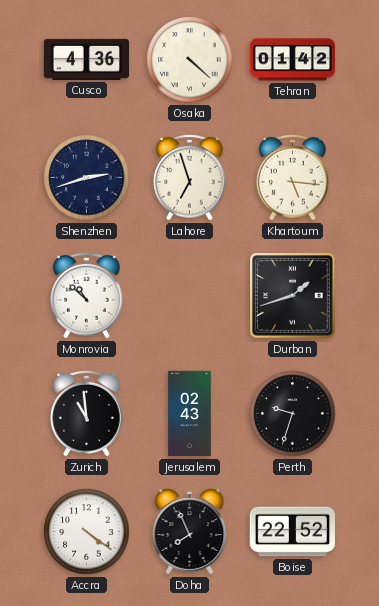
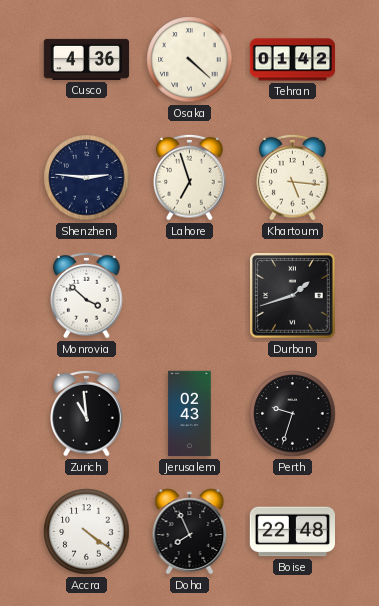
Shenzhen: 2:42 -> 2:46 (87, 178)
Monrovia: 10:52 -> 3:52 (87, 295)
Boise: 22:52 -> 22:48 (292, 532)
